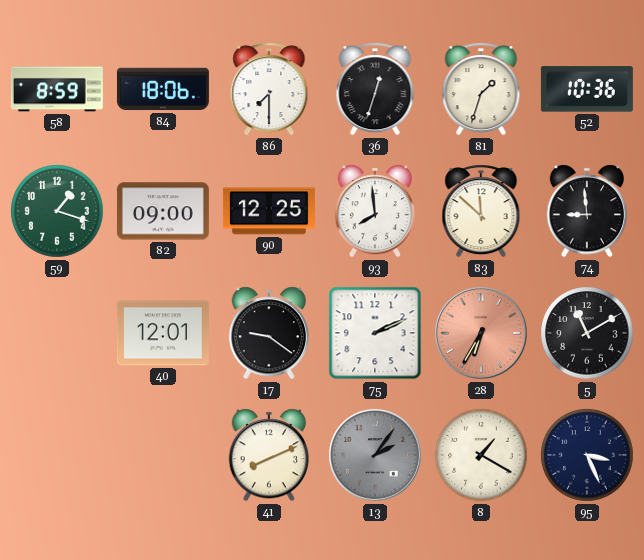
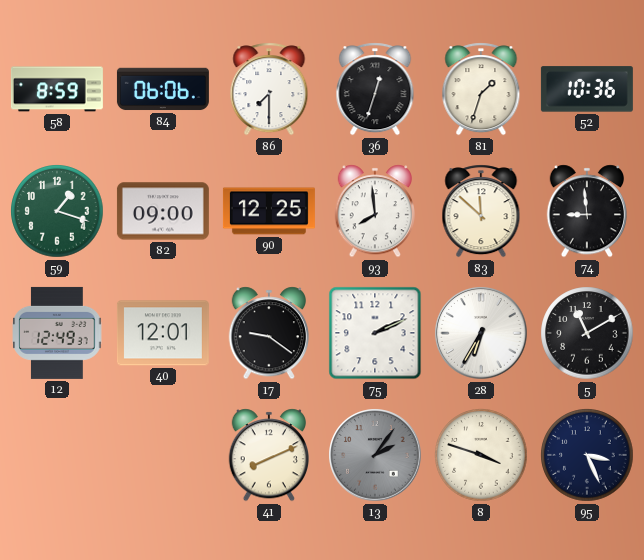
84: 18:06 -> 06:06 (163, 89)
12: none -> 12:49 (57, 333)
28 dial: salmon -> white (481, 333)
8: 1:20 -> 3:48 (481, 455)
